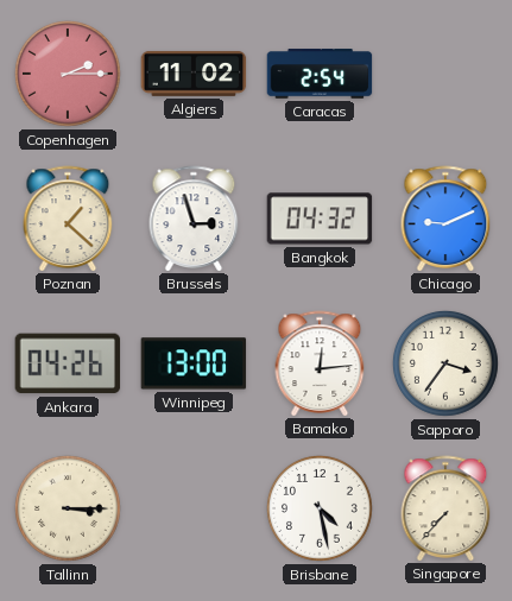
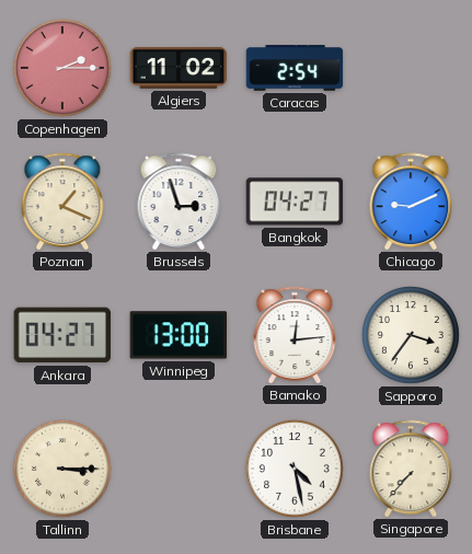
Poznan: 1:22 -> 1:19 (62, 201)
Bangkok: 04:32 -> 04:27 (295, 201)
Ankara: 04:26 -> 04:27 (62, 335)
